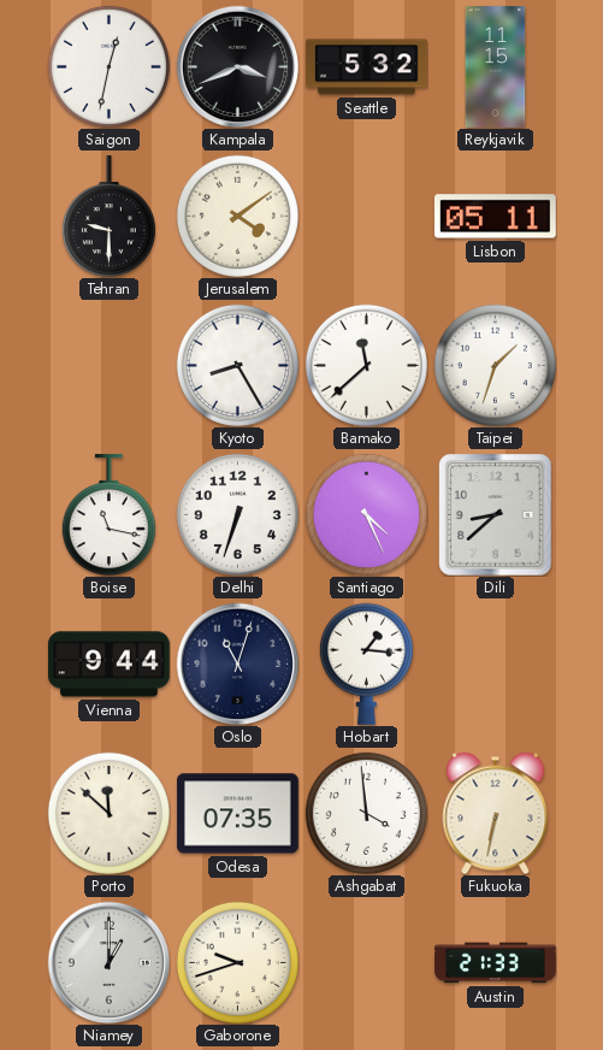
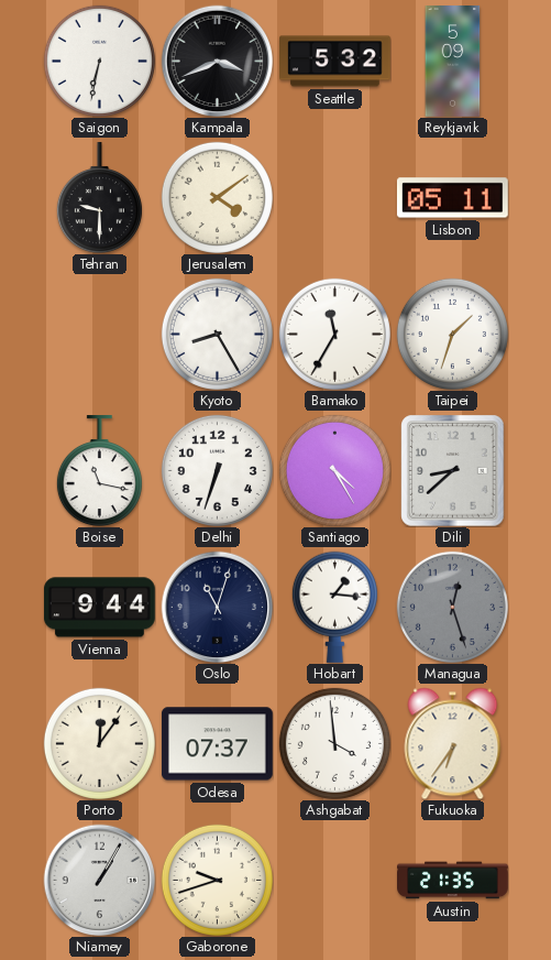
Saigon: 12:32 -> 6:32 (99, 61)
Reykjavik: 11:15 -> 5:09 (453, 62)
Bamako: 11:38 -> 11:35 (334, 334)
Santiago: 4:26 -> 4:25 (334, 470)
Managua: none -> 12:27 (452, 607)
Porto: 11:52 -> 12:06 (99, 743)
Odesa: 07:35 -> 07:37 (217, 744)
Fukuoka: 6:32 -> 6:36 (453, 743)
Niamey: 1:00 -> 1:05 (99, 880)
Austin: 21:33 -> 21:35 (453, 881)
